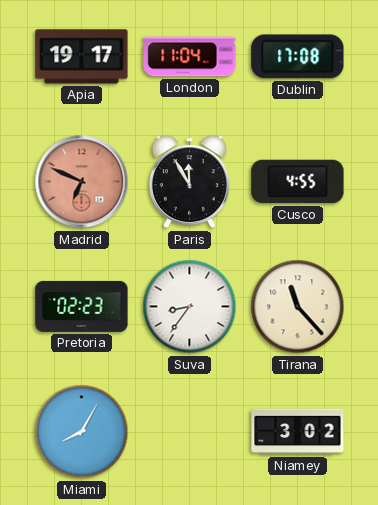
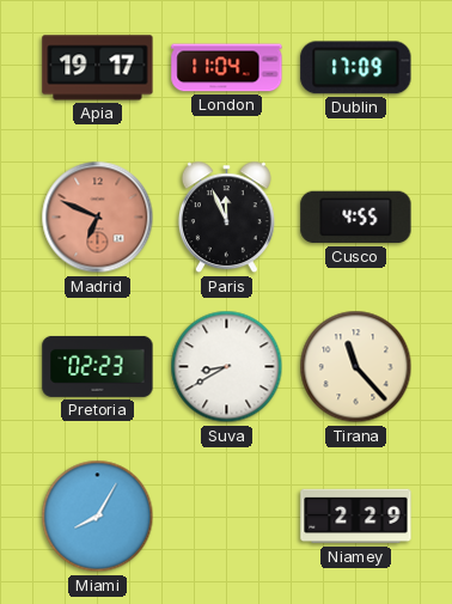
Dublin: 17:08 -> 17:09 (356, 68)
Paris: 11:55 -> 11:56 (226, 218)
Suva: 8:36 -> 8:40 (227, 367)
Niamey: 3:02 -> 2:29 (356, 517)
